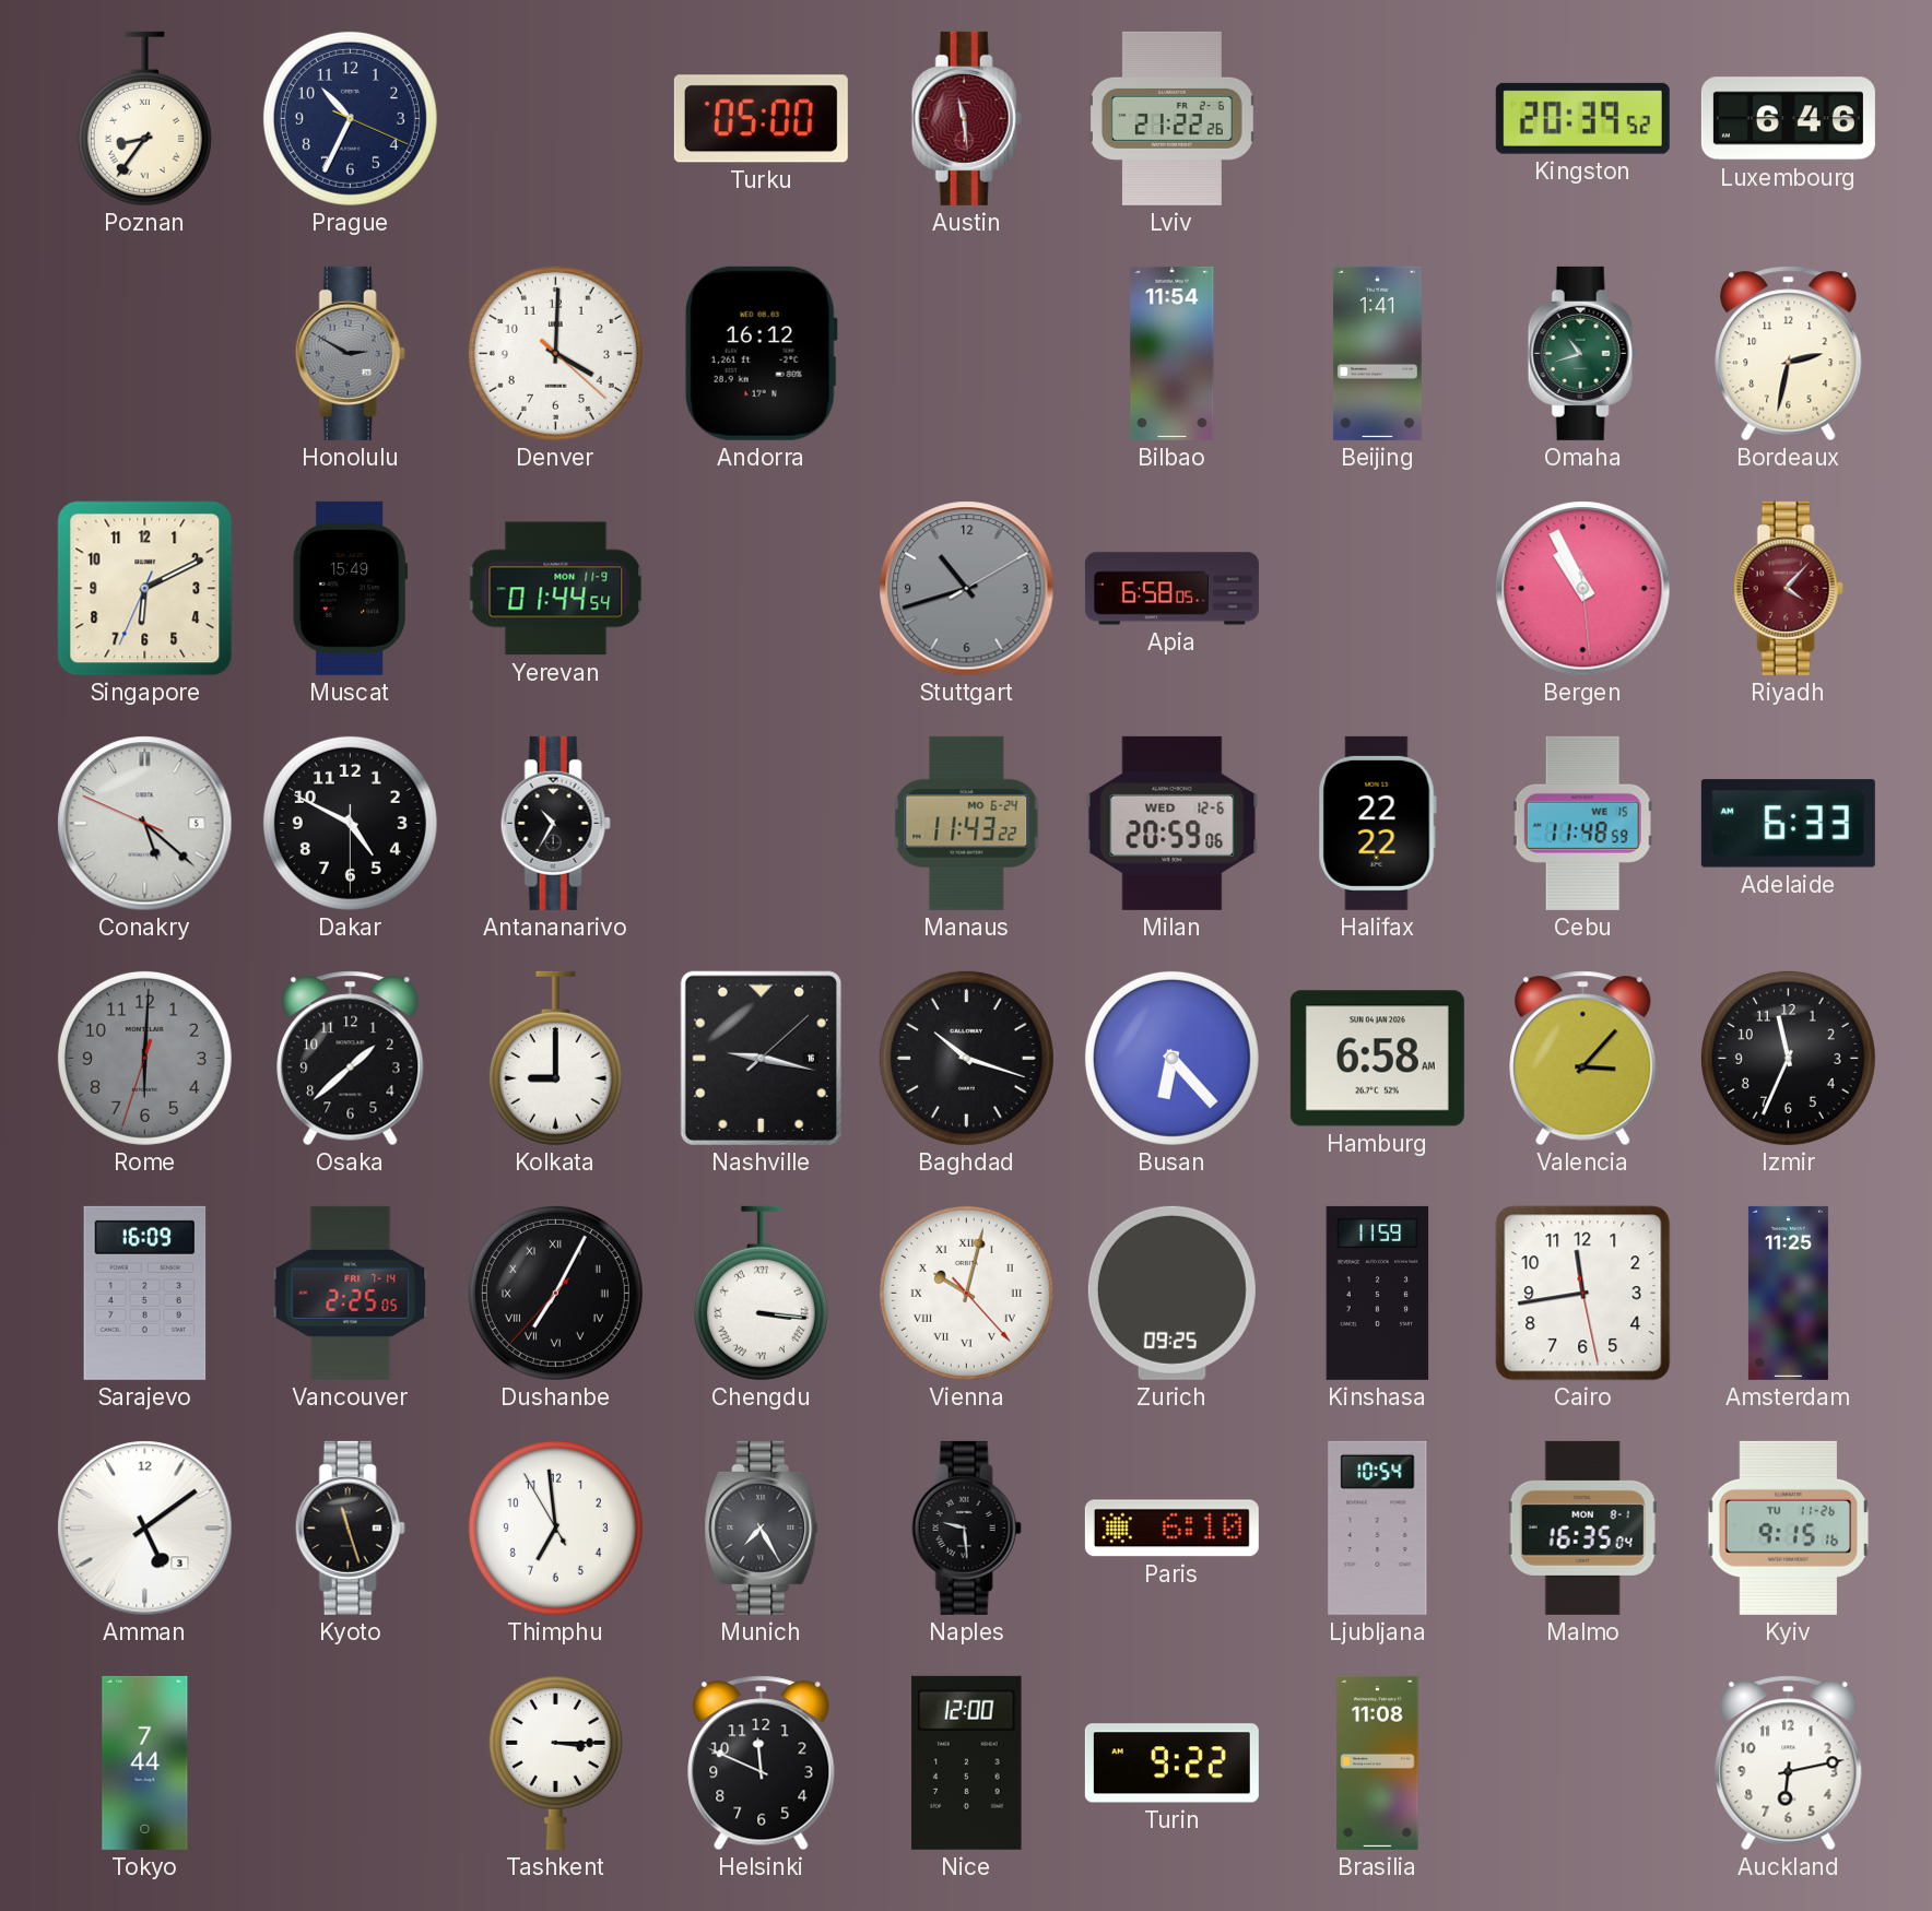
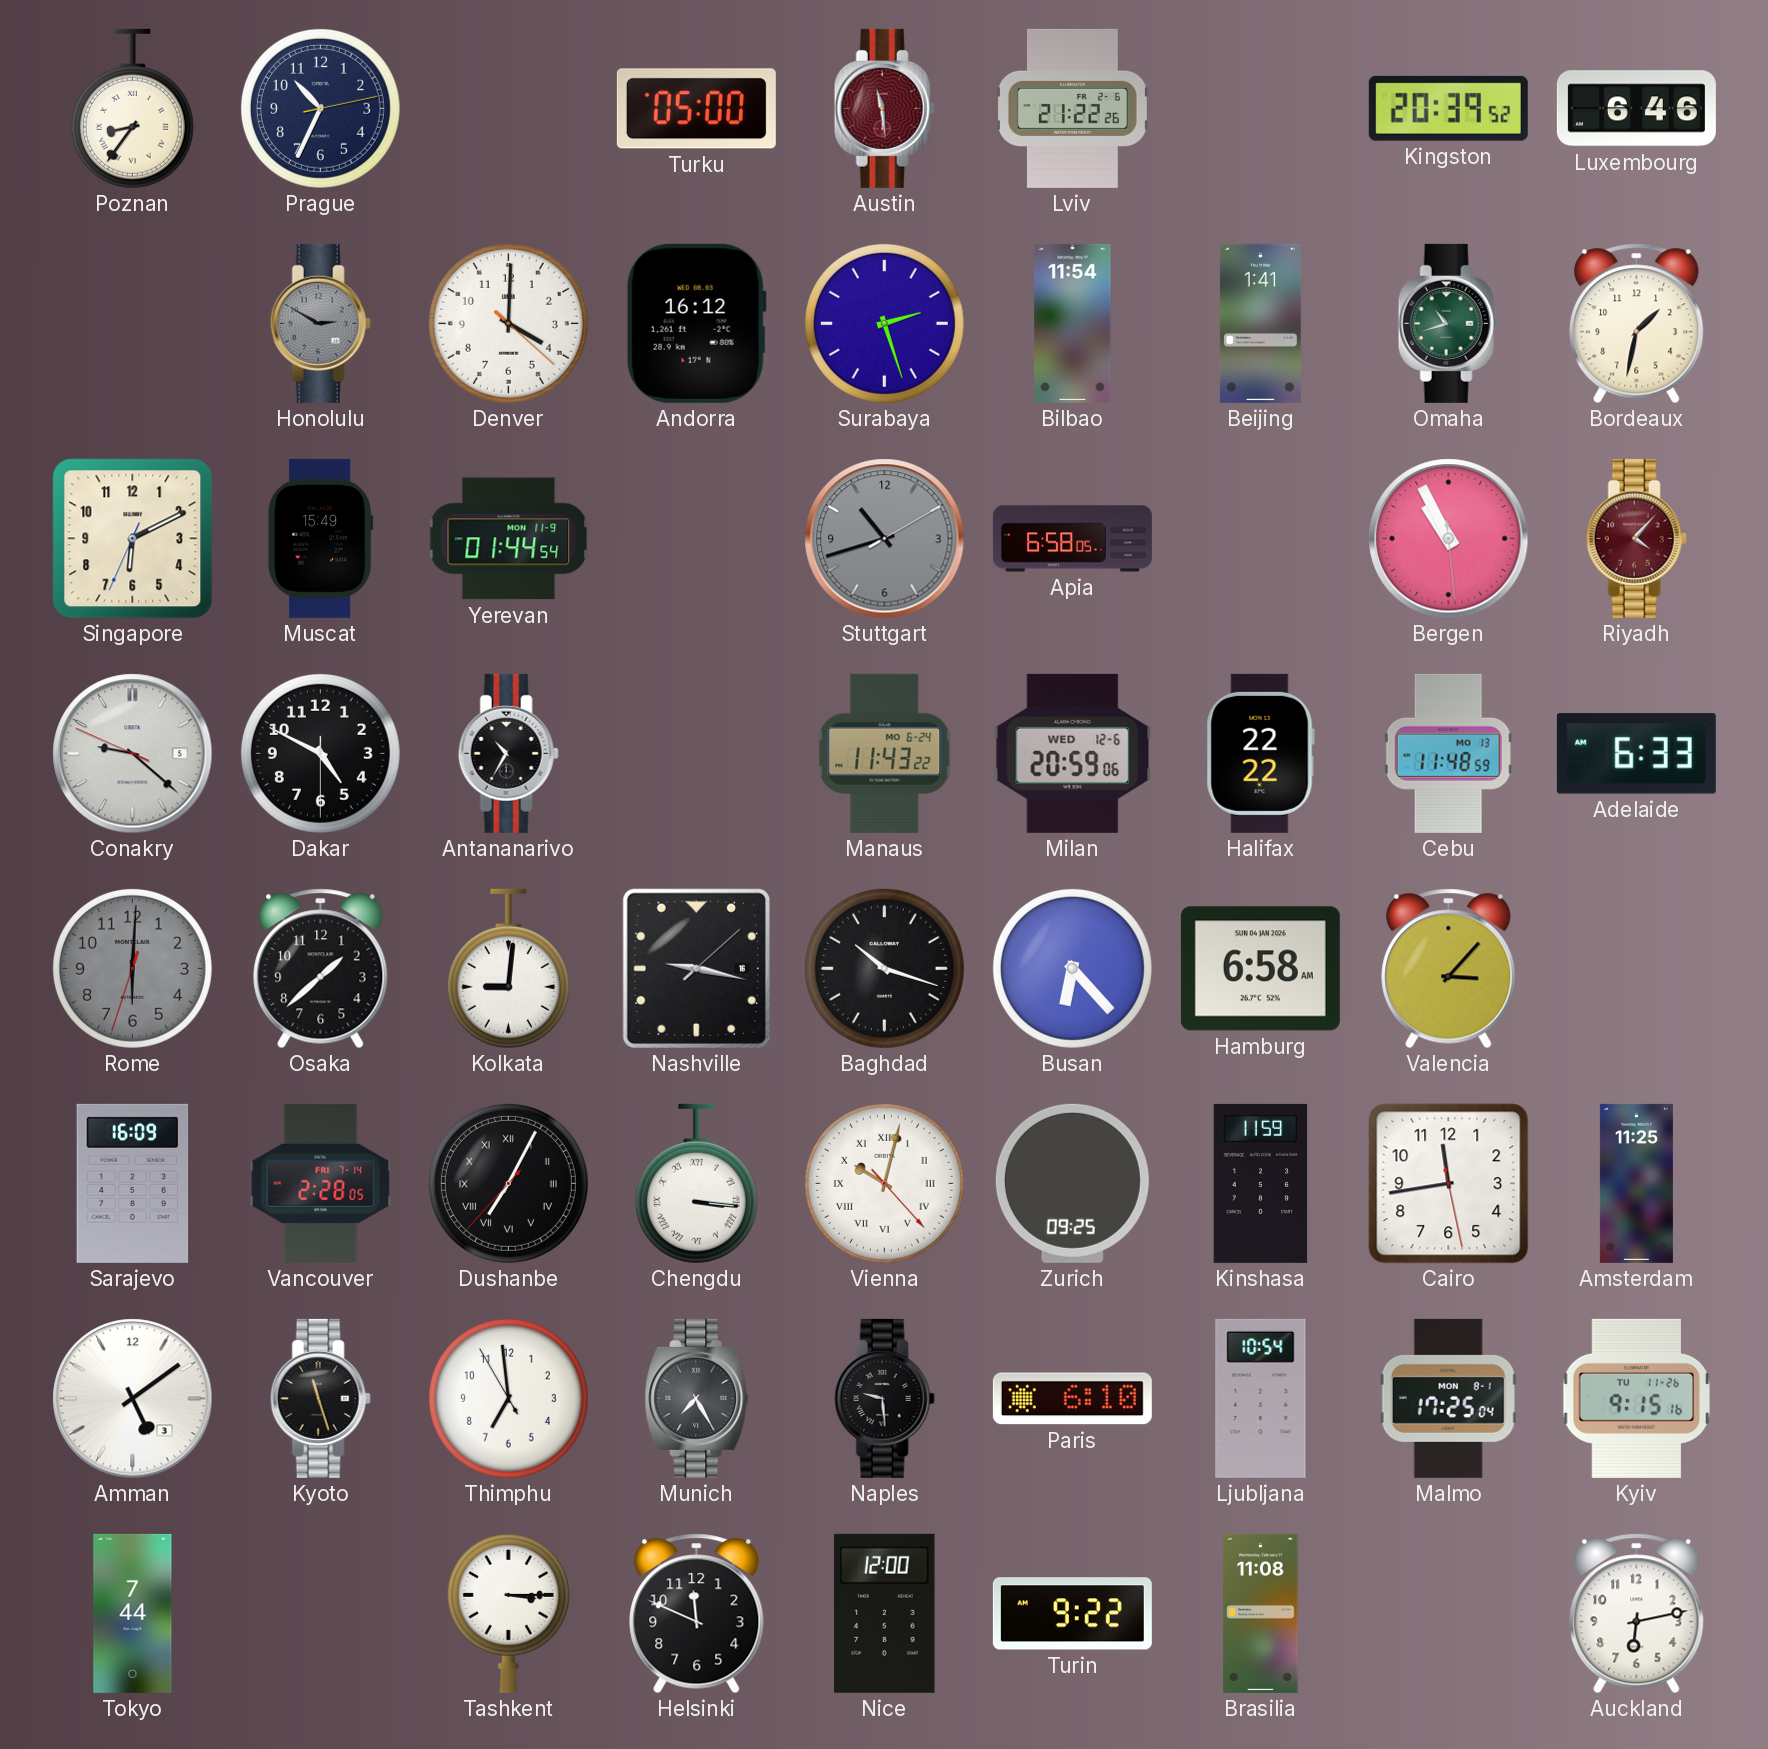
Prague: 10:34:19 -> 10:34:13 (320, 108)
Surabaya: none -> 2:27 (884, 323)
Bordeaux: 2:32 -> 1:32 (1637, 324)
Conakry: 5:21 -> 9:21 (133, 754)
Cebu date: WE 15 -> MO 13 (1448, 753)
Kolkata: 9:00 -> 9:01 (508, 969)
Izmir: 11:34 -> none (1788, 1058)
Vancouver: 2:25 -> 2:28 (321, 1183)
Malmo: 16:35 -> 17:25 (1448, 1398)
